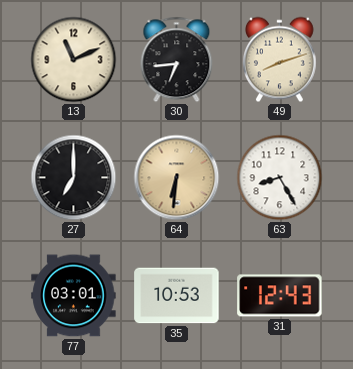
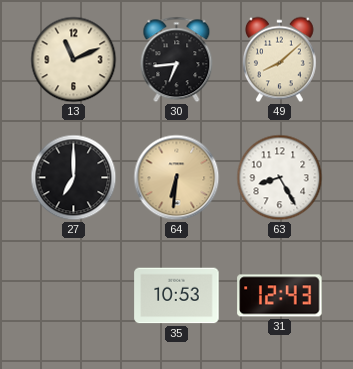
49: 8:12 -> 8:08 (279, 60)
77: 03:01 -> none (74, 296)
